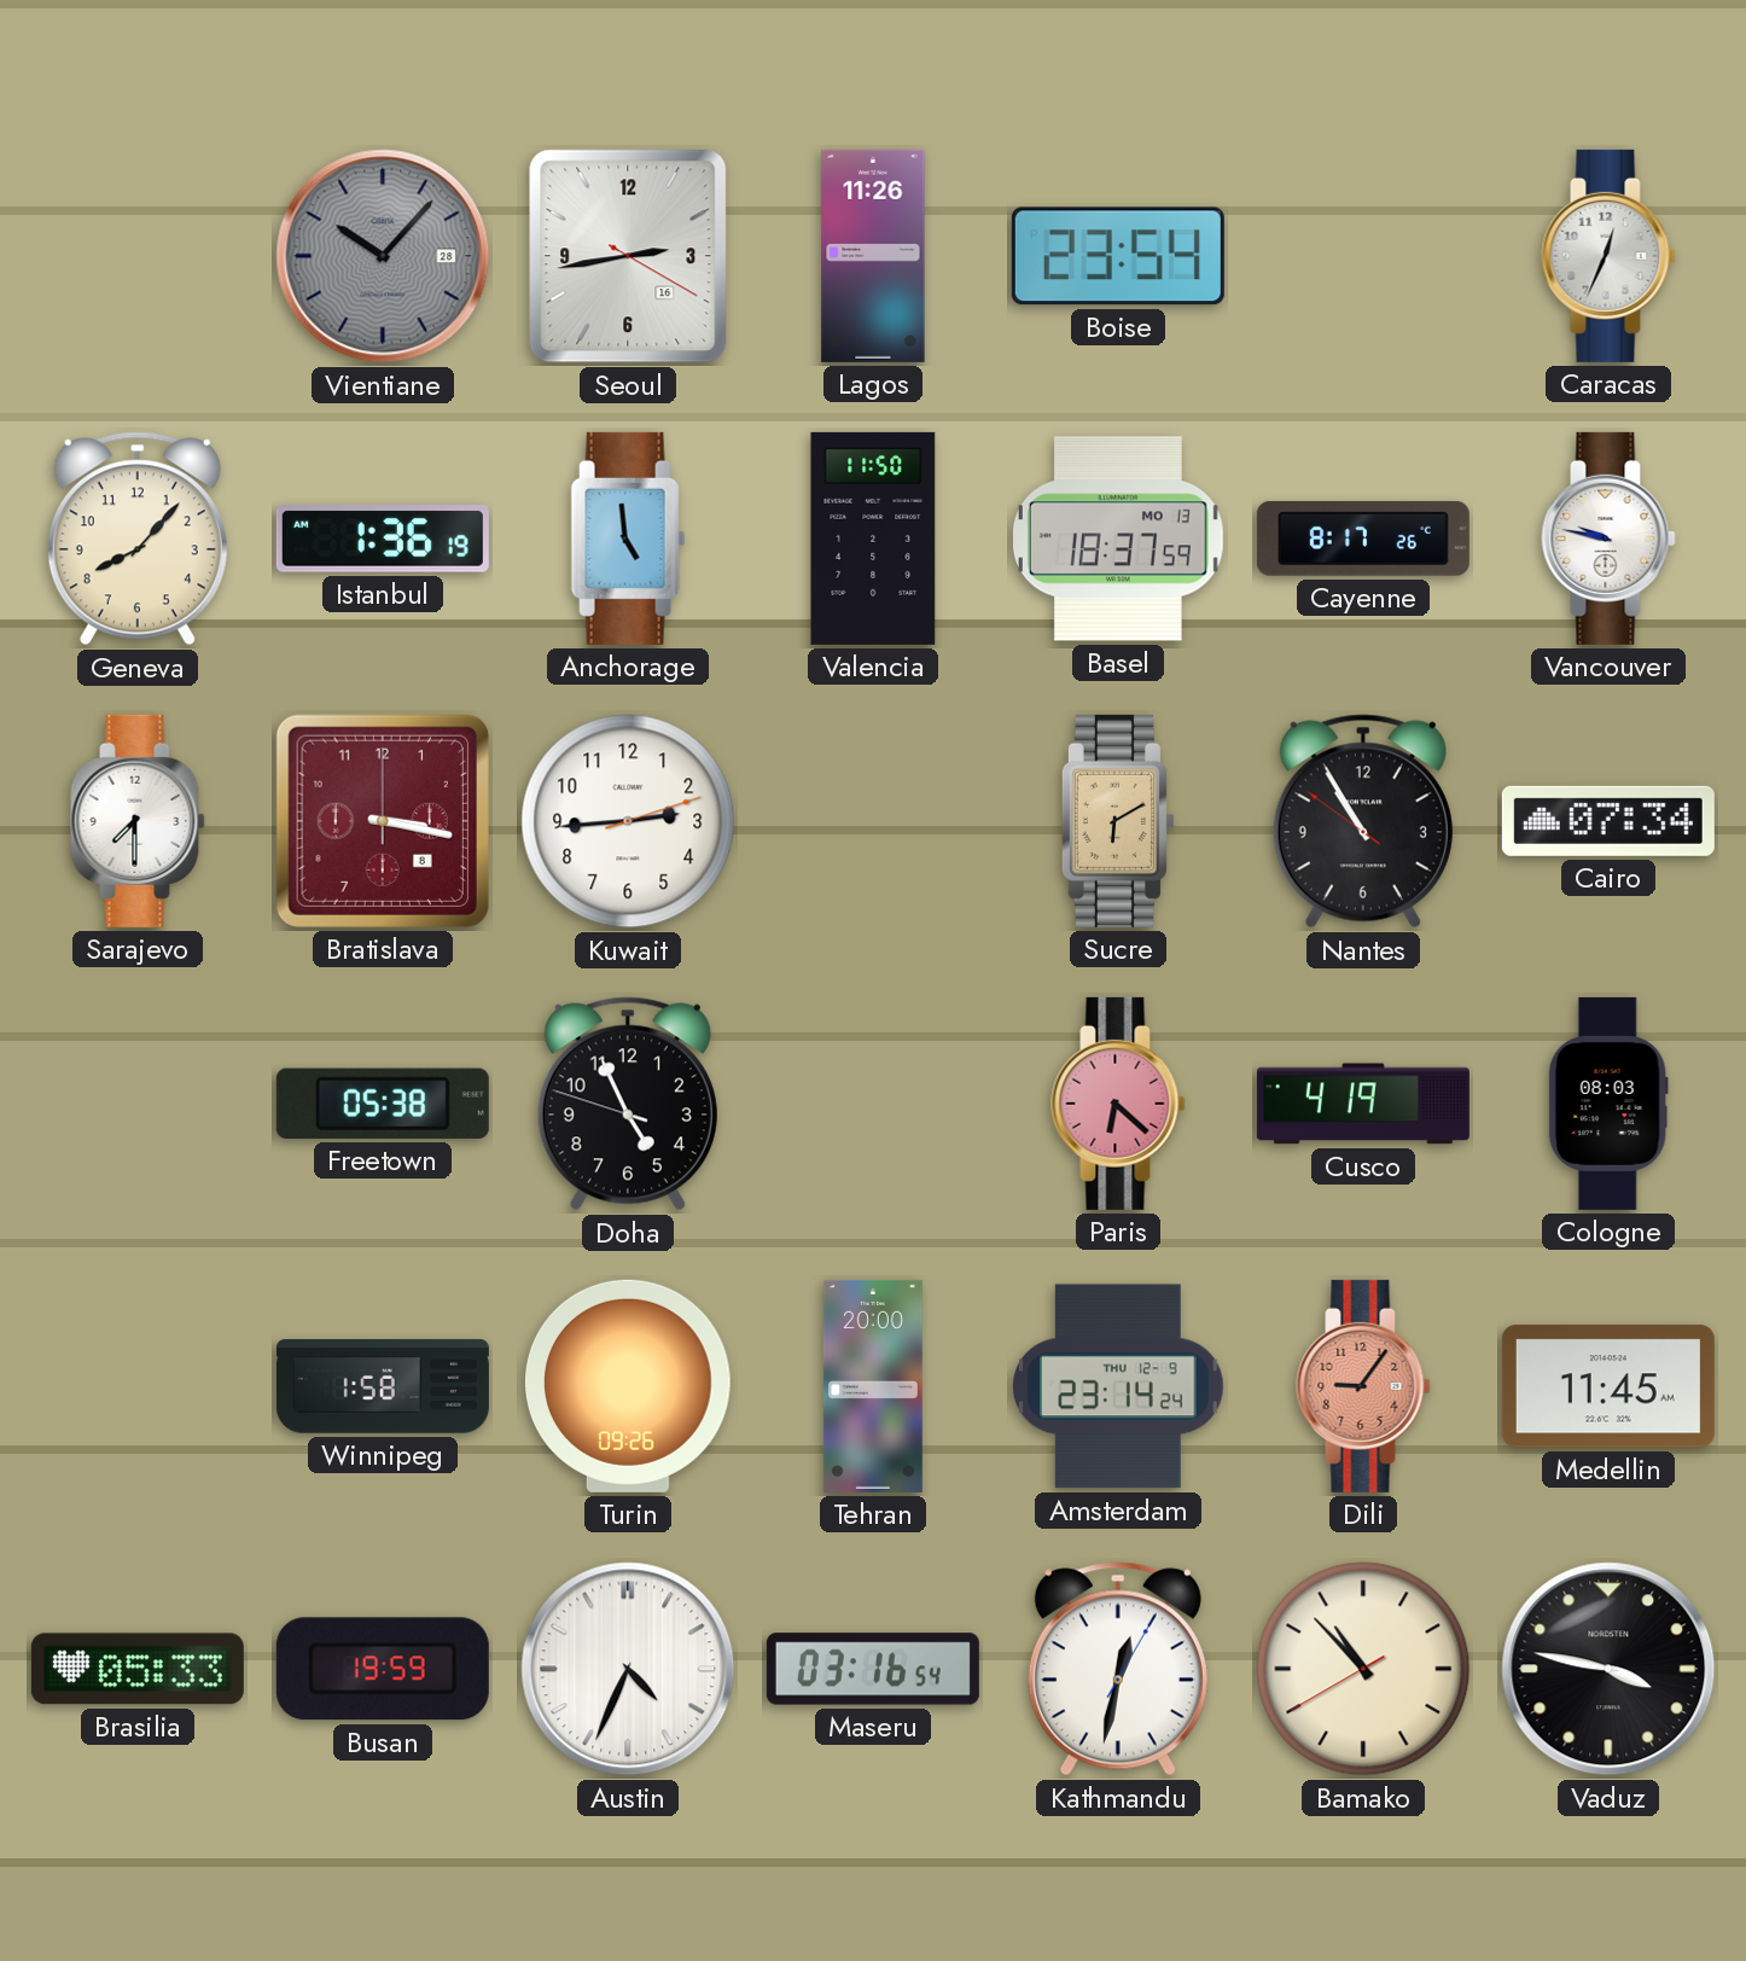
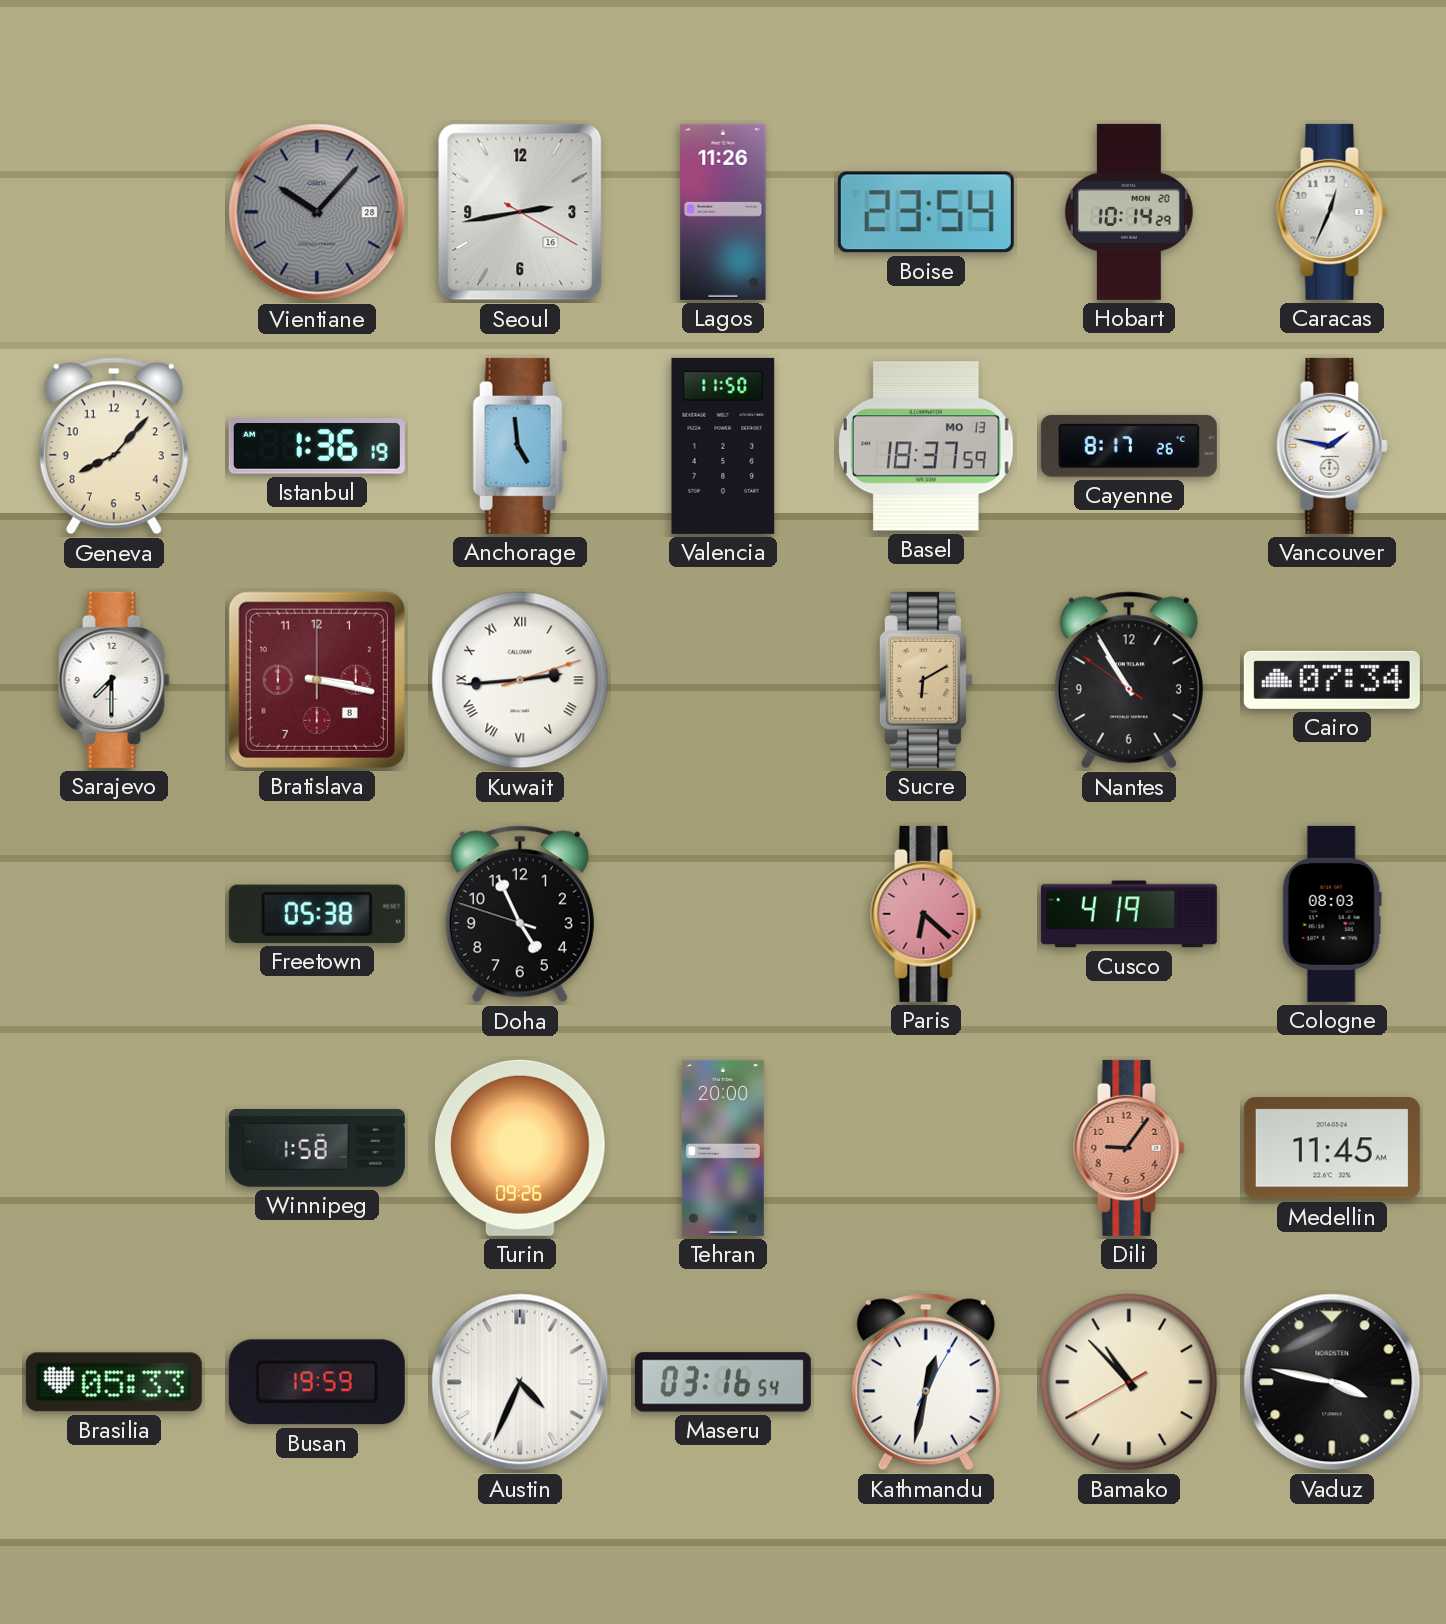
Hobart: none -> 10:14 (1129, 212)
Vancouver: 9:47 -> 1:47 (1332, 446)
Kuwait numerals: Arabic -> Roman (520, 680)
Amsterdam: 23:14 -> none (1118, 1386)
